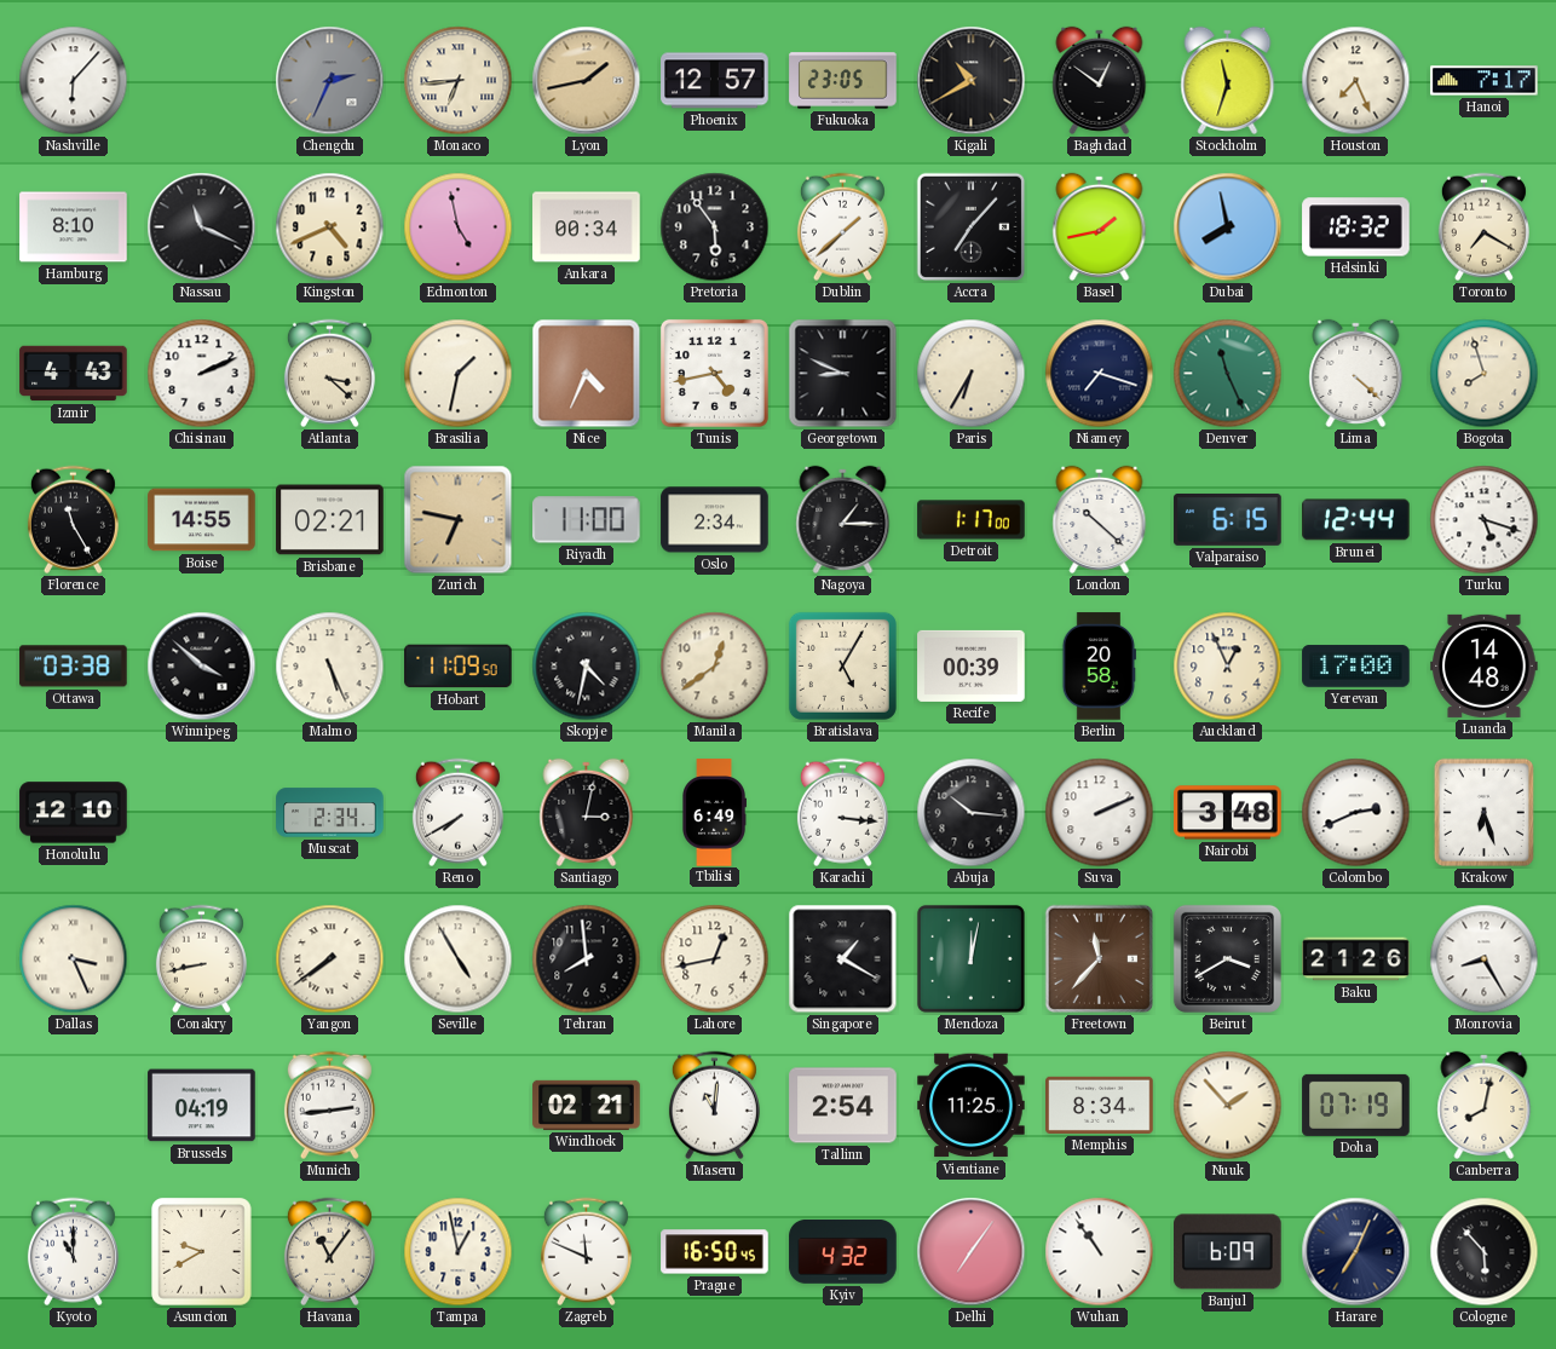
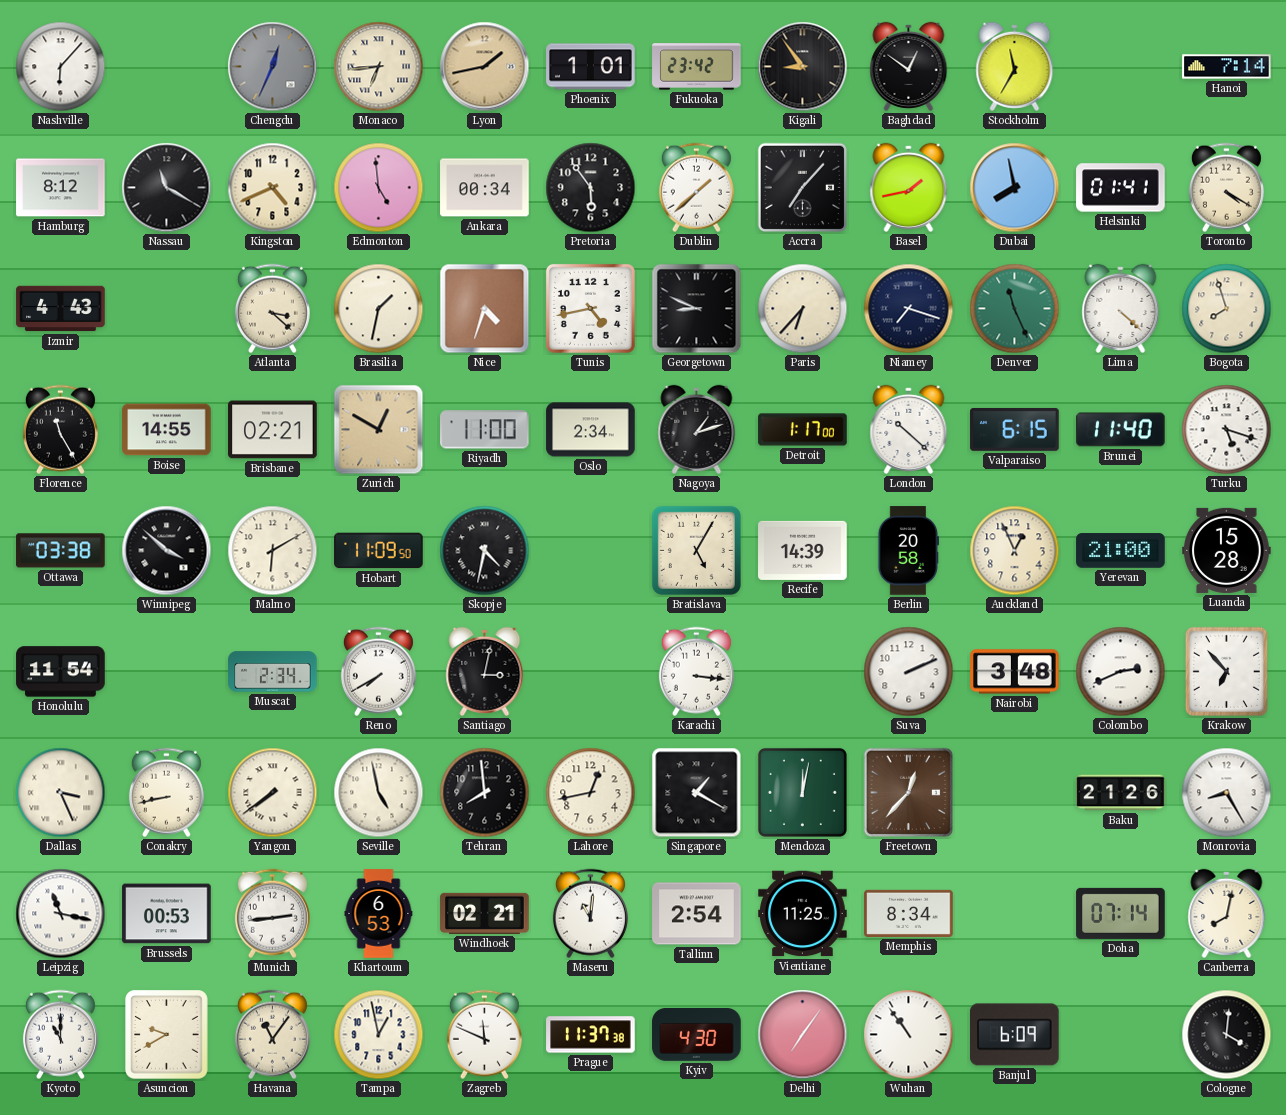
Chengdu: 2:34 -> 12:34 (273, 67)
Phoenix: 12:57 -> 1:01 (591, 67)
Fukuoka: 23:05 -> 23:42 (697, 67)
Kigali: 10:40 -> 8:54 (803, 67)
Stockholm: 11:33 -> 11:35 (1015, 66)
Houston: 7:26 -> none (1356, 81)
Hanoi: 7:17 -> 7:14 (1227, 67)
Hamburg: 8:10 -> 8:12 (61, 188)
Nassau: 11:19 -> 11:20 (167, 188)
Edmonton: 4:58 -> 4:59 (379, 188)
Helsinki: 18:32 -> 01:41 (1121, 188)
Toronto: 7:20 -> 4:20 (1226, 188)
Chisinau: 2:11 -> none (202, 374)
Nice: 4:34 -> 4:33 (485, 309)
Paris: 6:35 -> 6:37 (803, 309)
Zurich: 6:47 -> 12:50 (379, 430)
Nagoya: 1:15 -> 1:12 (697, 429)
Brunei: 12:44 -> 11:40 (1121, 430)
Malmo: 5:26 -> 6:10 (273, 551)
Manila: 12:39 -> none (715, 667)
Recife: 00:39 -> 14:39 (803, 550)
Yerevan: 17:00 -> 21:00 (1121, 551)
Luanda: 14:48 -> 15:28 (1227, 550)
Honolulu: 12:10 -> 11:54 (61, 672)
Tbilisi: 6:49 -> none (714, 813)
Abuja: 10:16 -> none (972, 813)
Krakow: 6:27 -> 6:53 (1226, 671)
Seville: 4:55 -> 4:58 (379, 793)
Freetown: 11:37 -> 12:37 (909, 793)
Beirut: 3:40 -> none (1227, 958)
Leipzig: none -> 11:17 (61, 914)
Brussels: 04:19 -> 00:53 (167, 914)
Khartoum: none -> 6:53 (379, 914)
Nuuk: 1:53 -> none (1228, 1106)
Doha: 07:19 -> 07:14 (1121, 913)
Prague: 16:50 -> 11:37 (591, 1035)
Kyiv: 4:32 -> 4:30 (697, 1034)
Harare: 7:04 -> none (1356, 1252)
Cologne: 5:53 -> 4:01 (1227, 1035)
